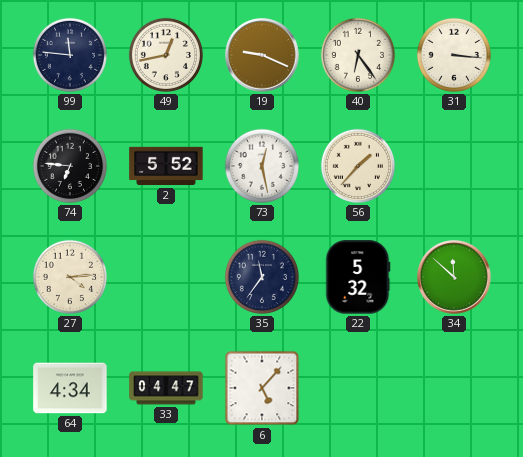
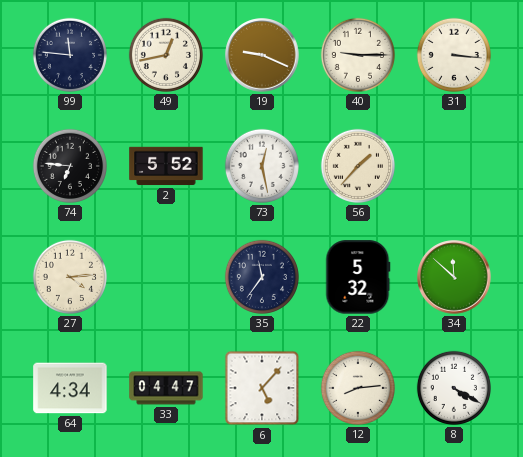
40: 6:24 -> 9:15 (358, 55)
12: none -> 8:14 (358, 388)
8: none -> 4:20 (454, 388)
